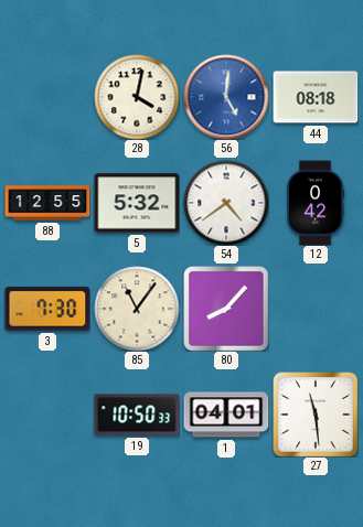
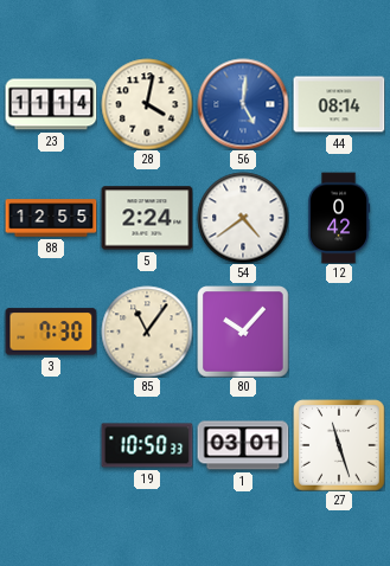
23: none -> 11:14 (51, 104)
44: 08:18 -> 08:14 (339, 104)
5: 5:32 -> 2:24 (147, 218)
80: 8:07 -> 10:07 (243, 332)
1: 04:01 -> 03:01 (243, 445)
27: 11:29 -> 11:27 (339, 445)
